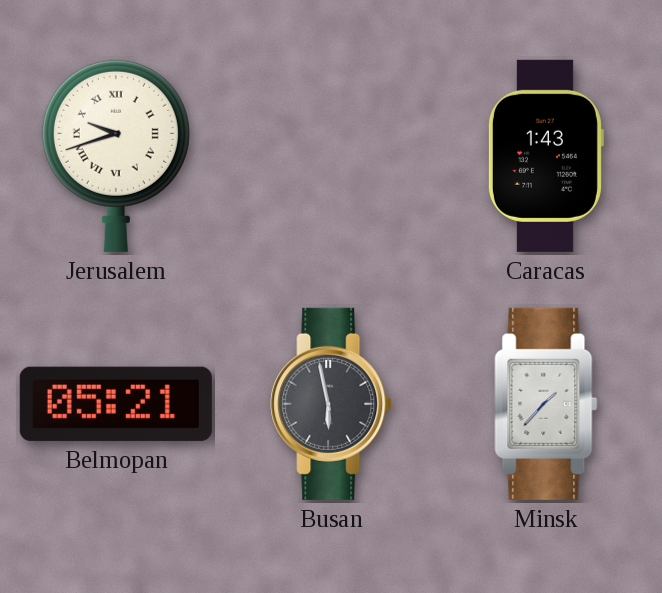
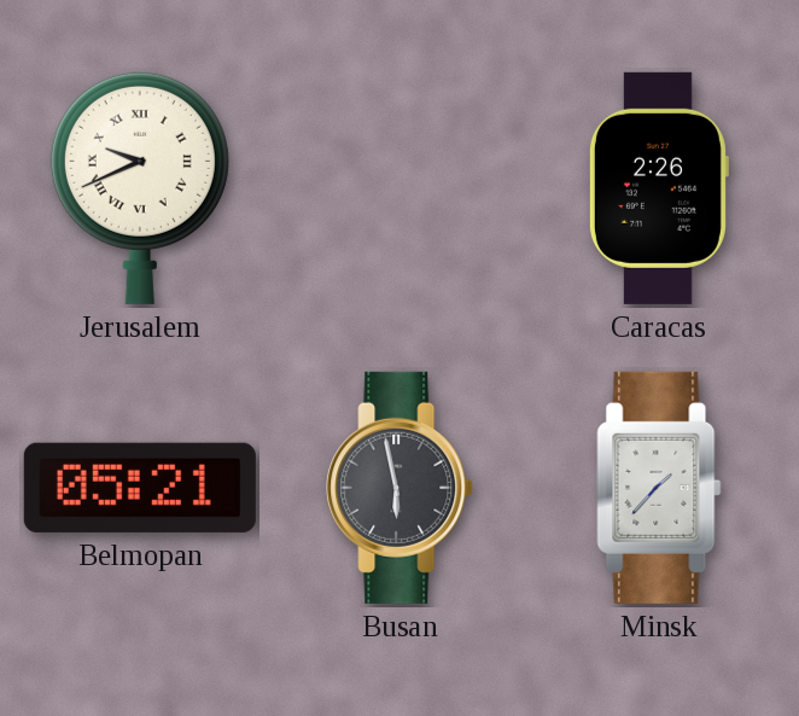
Jerusalem: 9:42 -> 9:41 (140, 187)
Caracas: 1:43 -> 2:26 (658, 188)
